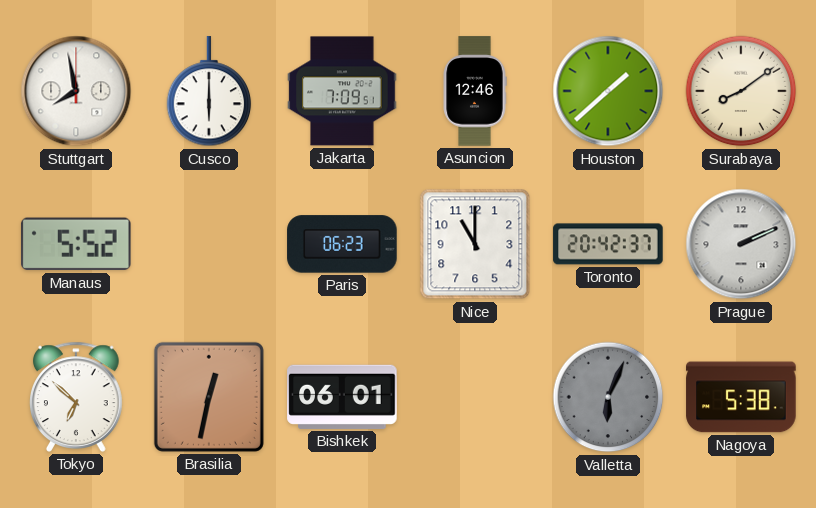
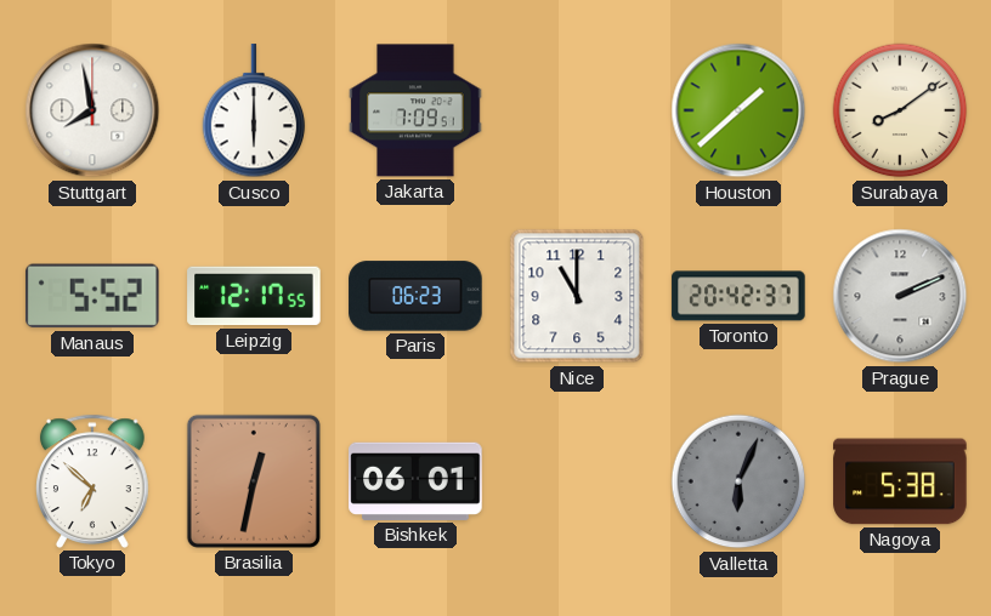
Asuncion: 12:46 -> none (475, 91)
Leipzig: none -> 12:17 (254, 296)
